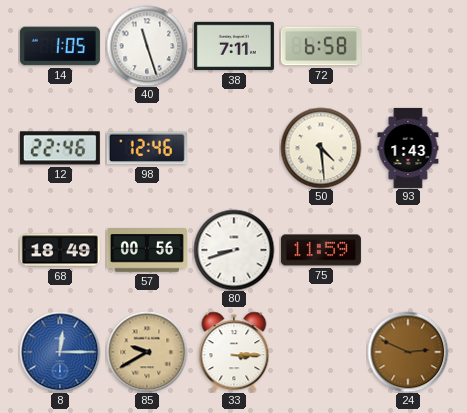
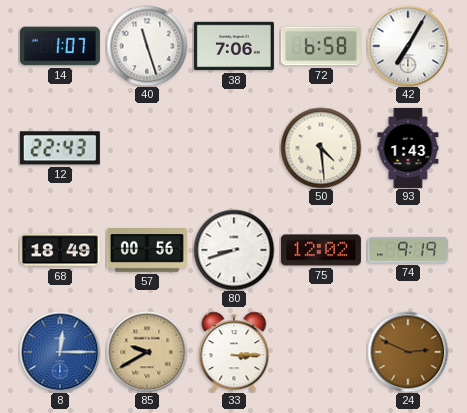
14: 1:05 -> 1:07 (60, 46)
38: 7:11 -> 7:06 (234, 46)
42: none -> 7:05 (408, 46)
12: 22:46 -> 22:43 (60, 148)
98: 12:46 -> none (147, 148)
75: 11:59 -> 12:02 (321, 250)
74: none -> 9:19 (408, 250)
